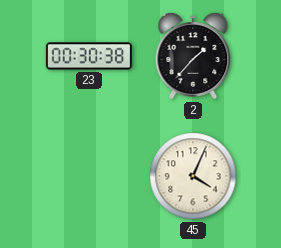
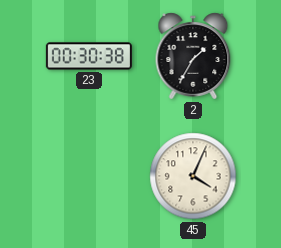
2: 1:37 -> 1:35 (193, 56)
